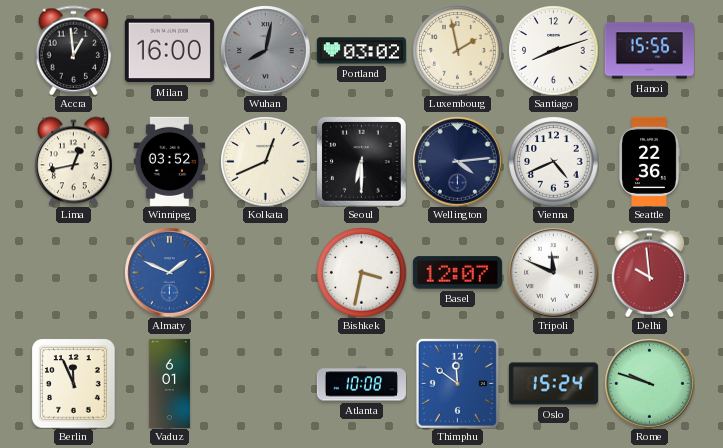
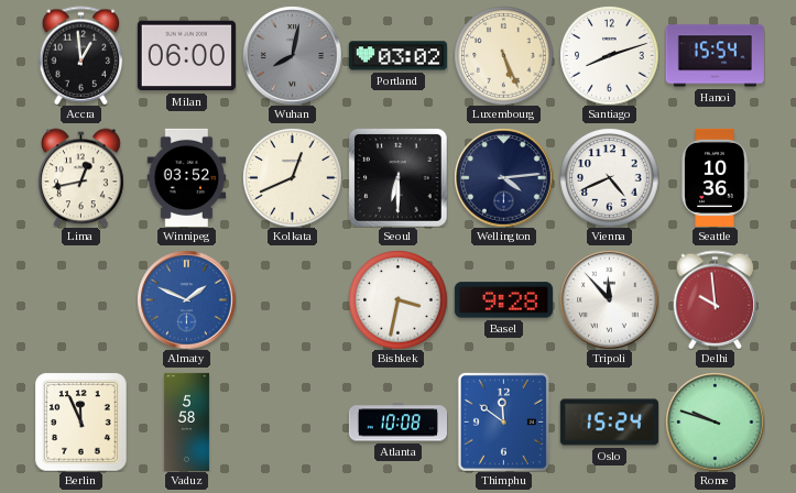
Milan: 16:00 -> 06:00 (186, 56)
Luxembourg: 1:58 -> 5:26 (503, 55)
Hanoi: 15:56 -> 15:54 (715, 56)
Seattle: 22:36 -> 10:36 (715, 177)
Basel: 12:07 -> 9:28 (503, 300)
Tripoli: 11:49 -> 11:53 (609, 299)
Vaduz: 6:01 -> 5:58 (186, 421)
